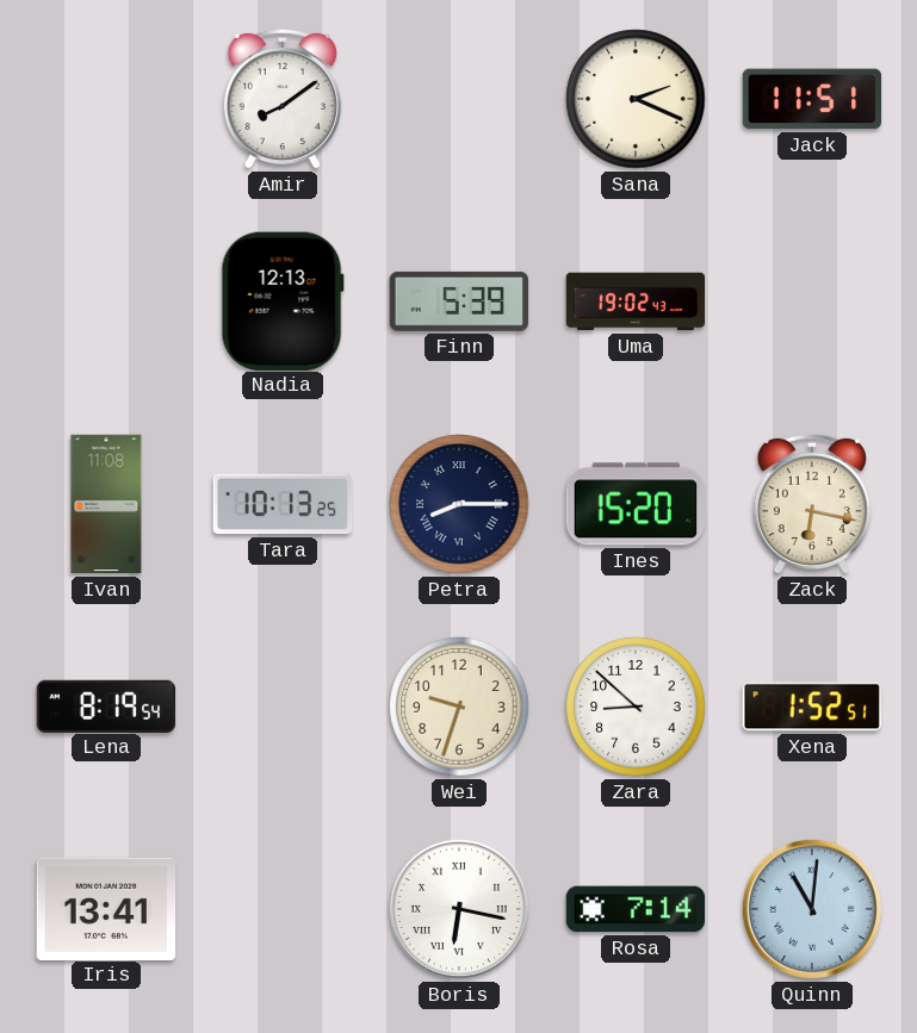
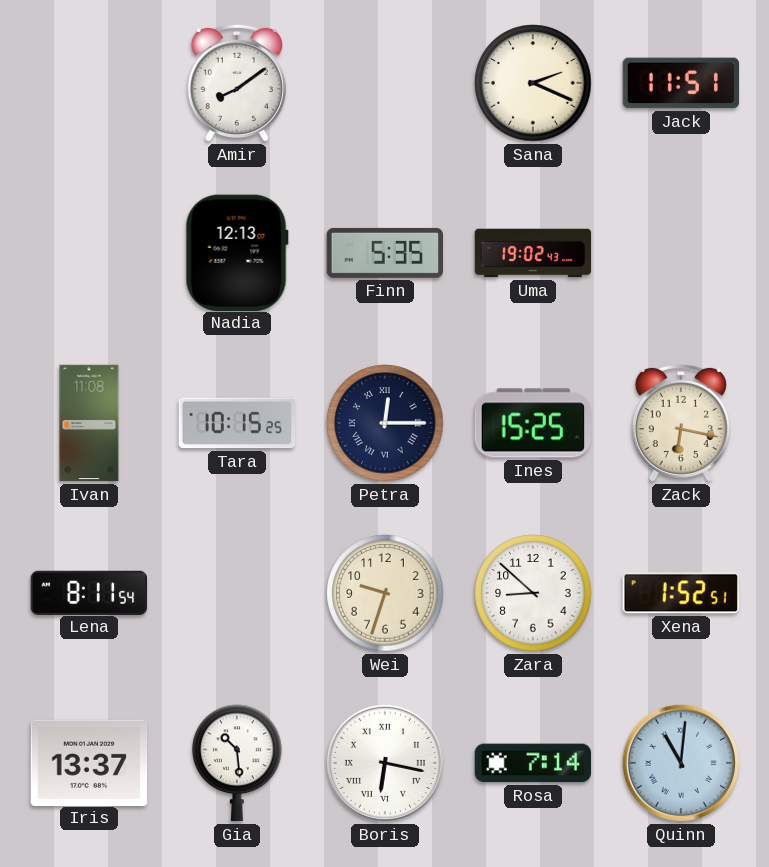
Finn: 5:39 -> 5:35 (385, 253)
Tara: 10:13 -> 10:15 (237, 423)
Petra: 8:15 -> 12:15 (385, 423)
Ines: 15:20 -> 15:25 (532, 423)
Lena: 8:19 -> 8:11 (89, 592)
Iris: 13:41 -> 13:37 (89, 762)
Gia: none -> 10:29 (237, 763)
